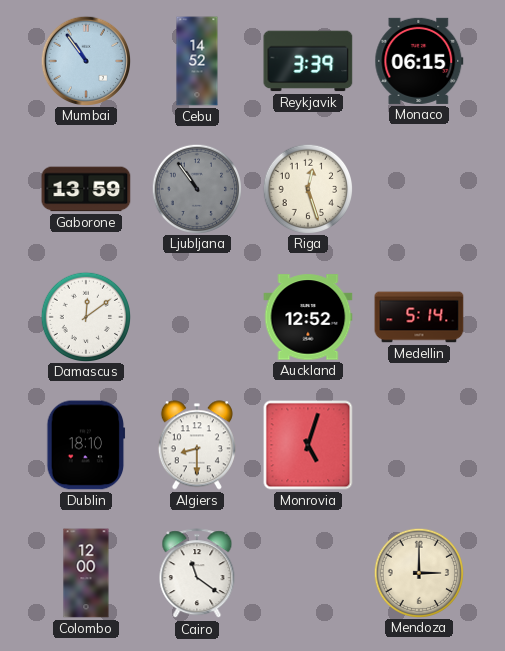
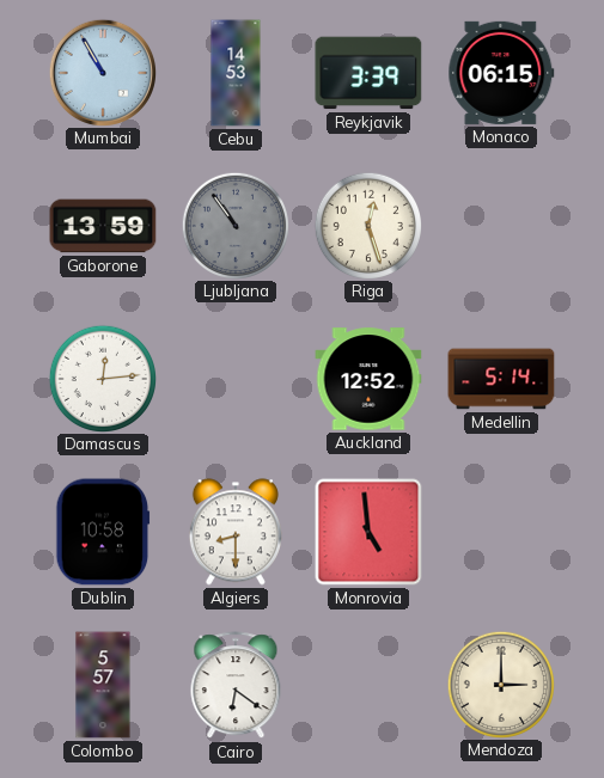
Mumbai: 10:54 -> 10:55 (102, 72)
Cebu: 14:52 -> 14:53 (236, 73)
Damascus: 12:09 -> 12:14 (102, 378)
Dublin: 18:10 -> 10:58 (103, 532)
Monrovia: 5:03 -> 4:59 (368, 532)
Colombo: 12:00 -> 5:57 (103, 685)
Cairo: 11:21 -> 6:21 (236, 686)
